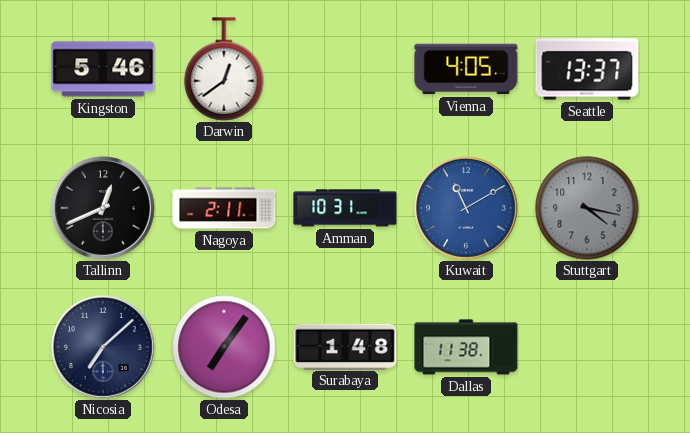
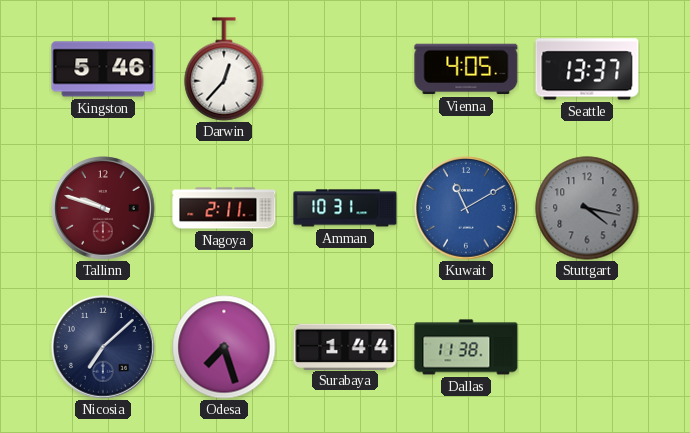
Darwin: 12:39 -> 12:37 (224, 69)
Tallinn: 12:41 -> 9:48 (103, 208)
Tallinn dial: black -> burgundy (103, 208)
Odesa: 7:06 -> 7:27 (224, 347)
Surabaya: 1:48 -> 1:44 (345, 346)
